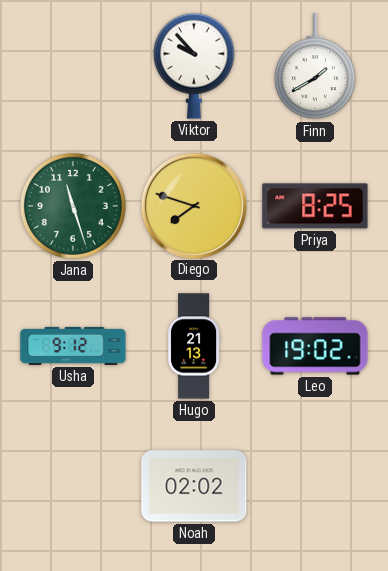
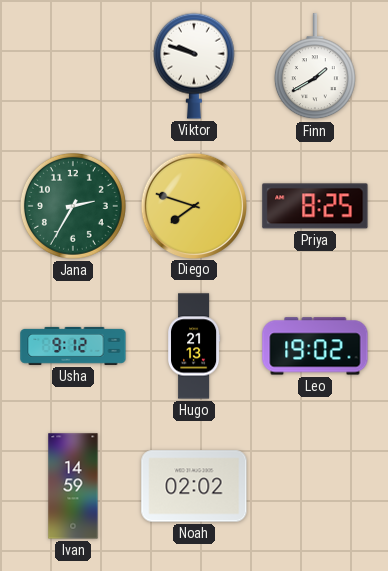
Viktor: 9:53 -> 9:48 (194, 66)
Jana: 11:27 -> 2:35 (73, 206)
Ivan: none -> 14:59 (73, 486)
